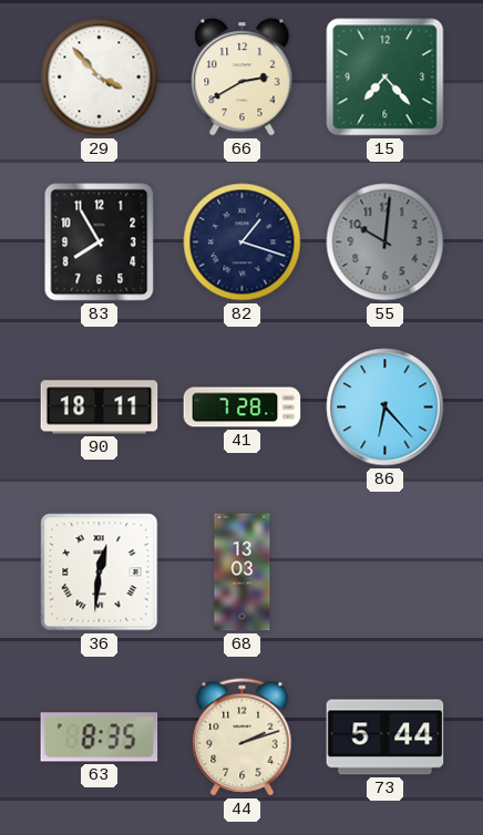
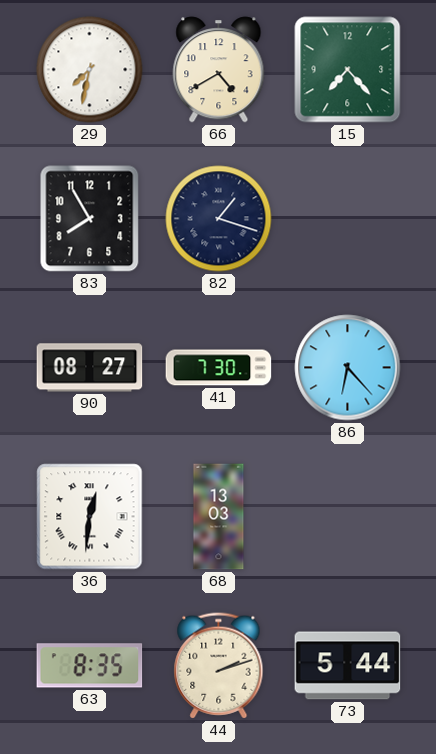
29: 3:53 -> 7:32 (90, 70)
66: 2:40 -> 4:40 (219, 70)
55: 10:01 -> none (386, 243)
90: 18:11 -> 08:27 (90, 368)
41: 7:28 -> 7:30 (219, 368)
